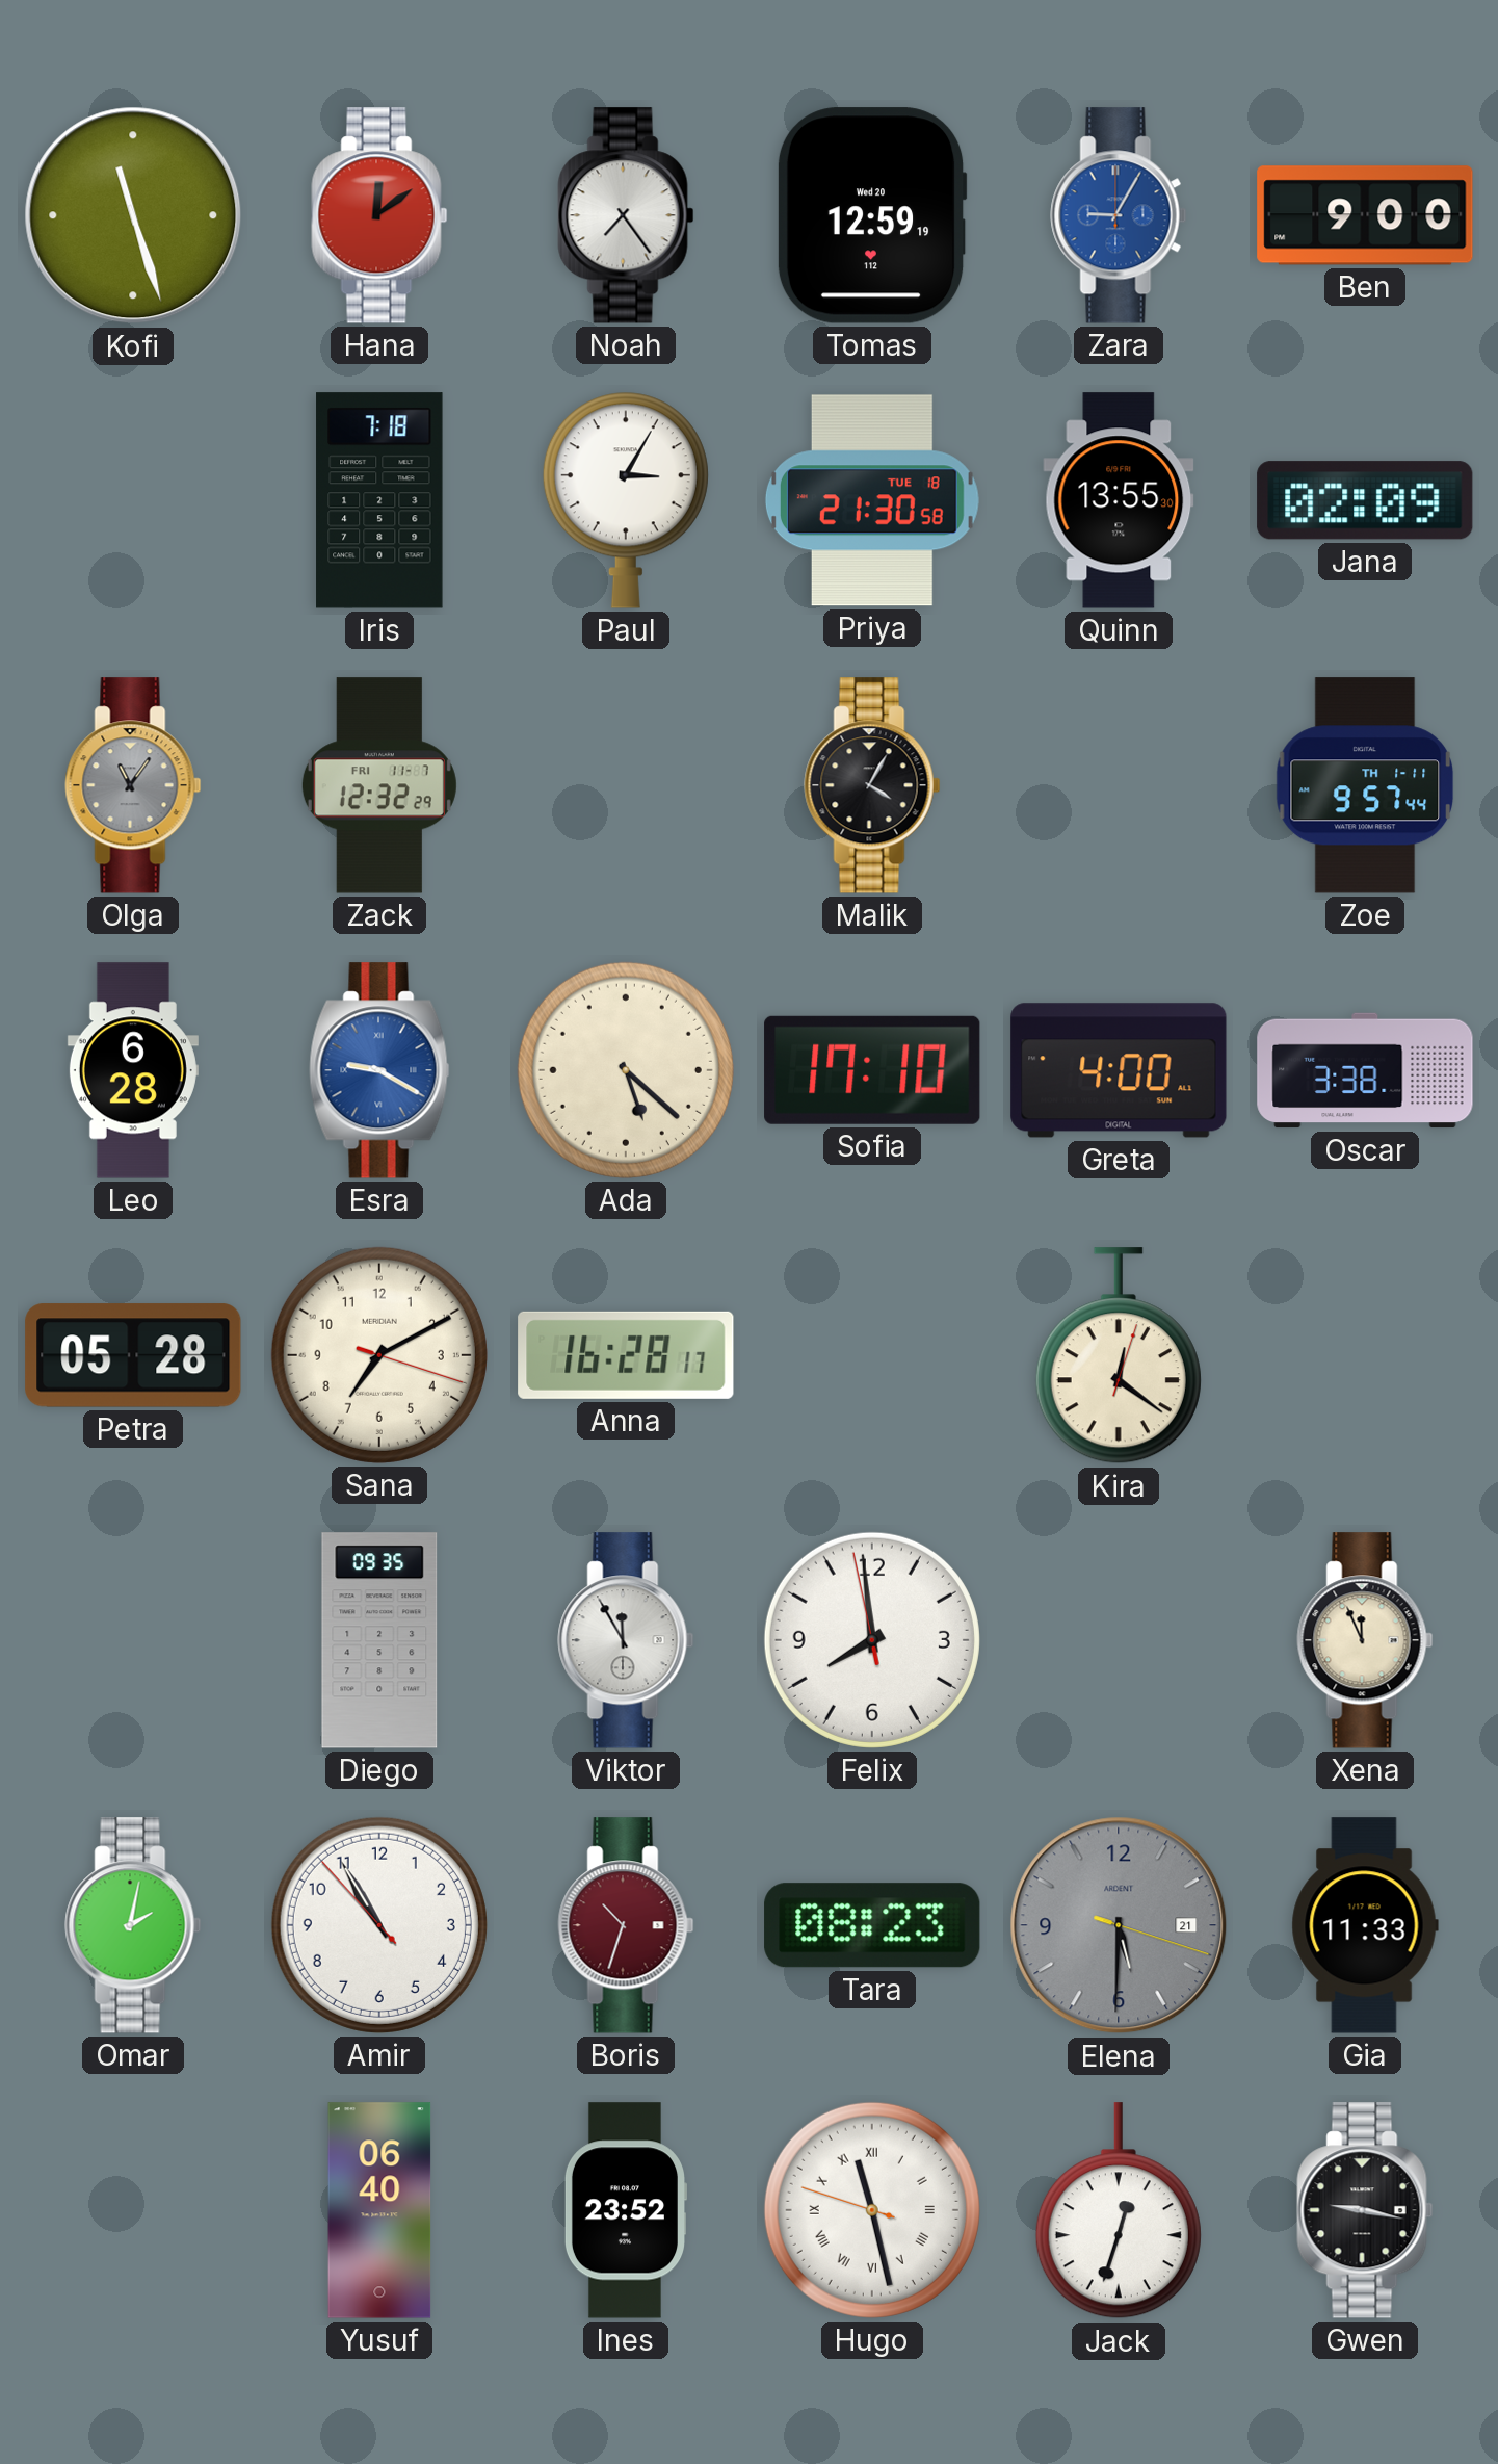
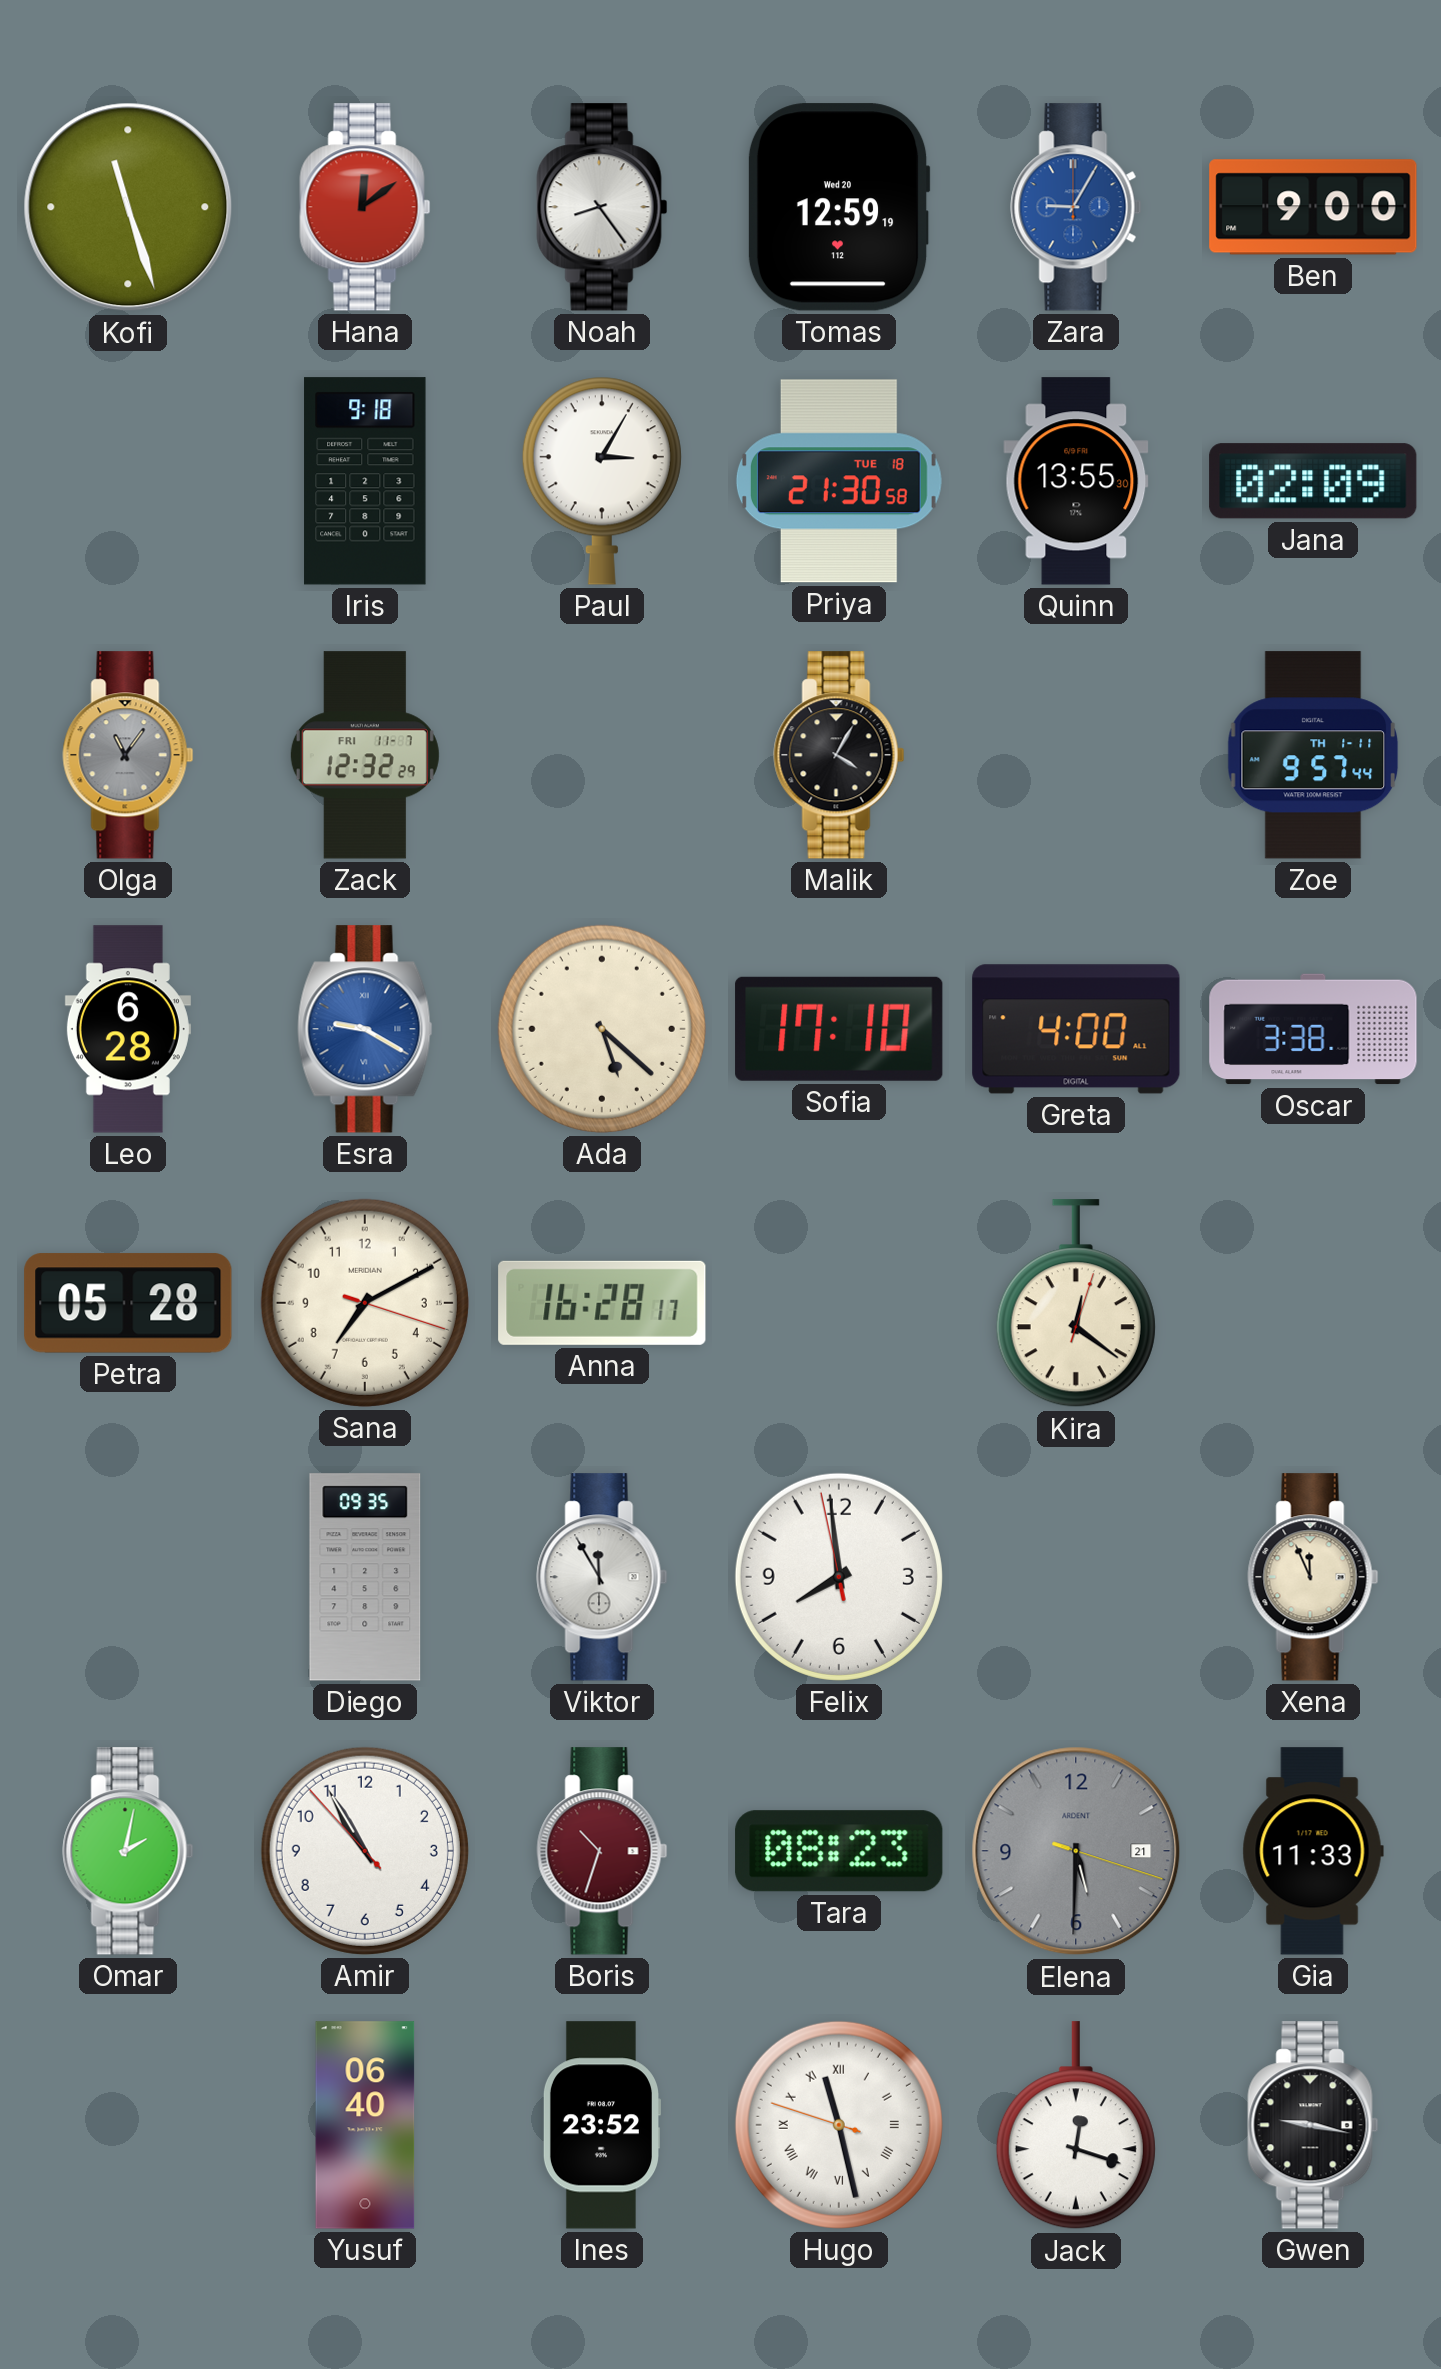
Noah: 7:24 -> 8:24 (602, 207)
Iris: 7:18 -> 9:18 (365, 481)
Jack: 12:33 -> 12:18 (1076, 2126)
